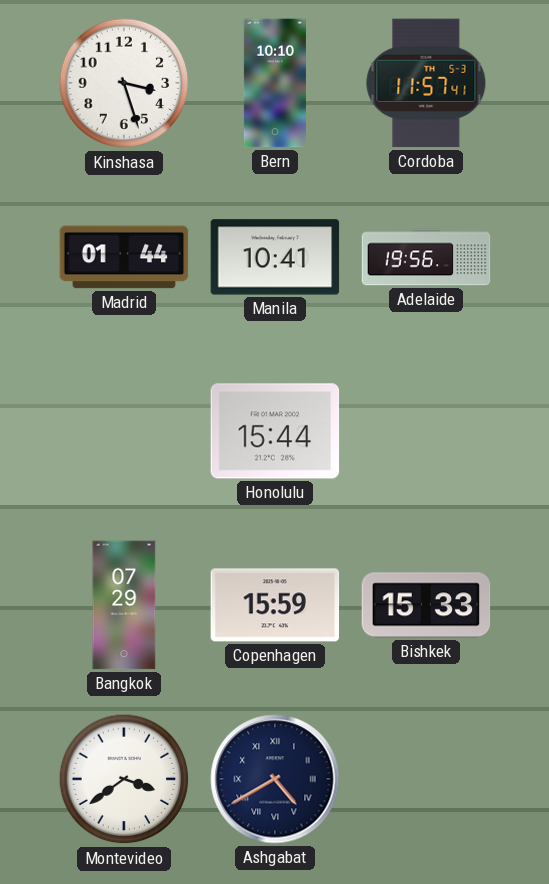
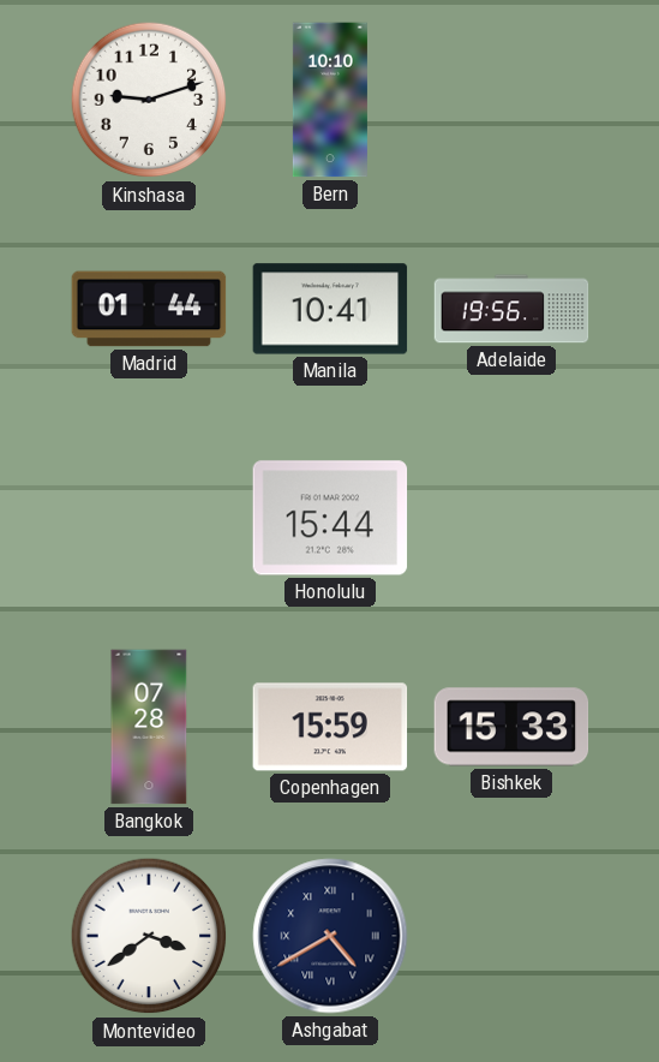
Kinshasa: 3:27 -> 9:12 (149, 100)
Cordoba: 11:57 -> none (426, 83)
Bangkok: 07:29 -> 07:28 (149, 727)
